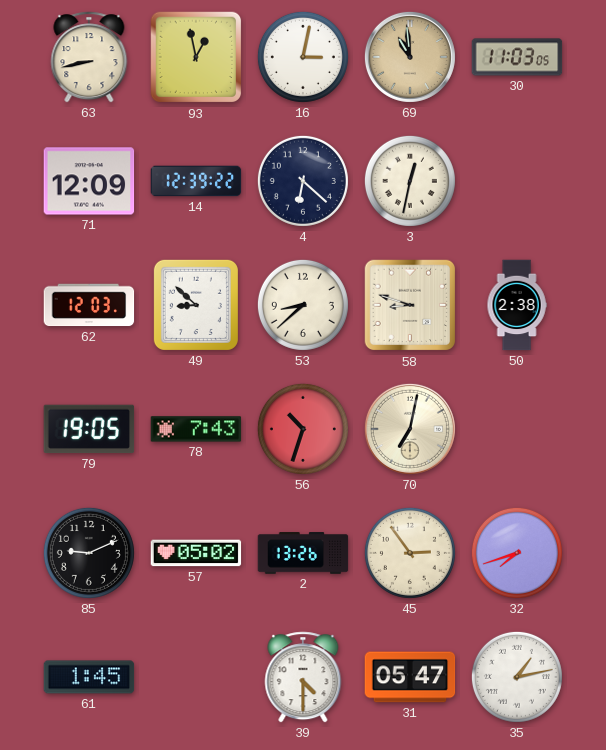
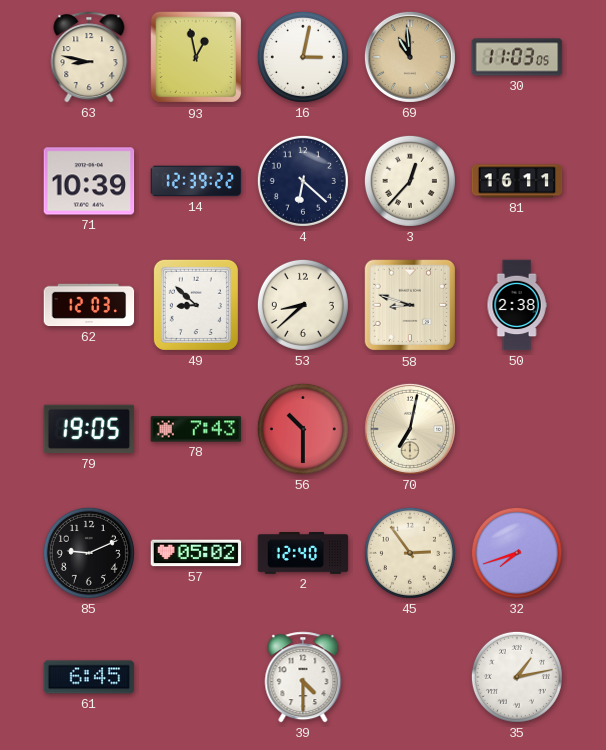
63: 8:43 -> 8:47 (89, 57)
71: 12:09 -> 10:39 (89, 181)
3: 12:32 -> 12:37 (410, 181)
81: none -> 16:11 (517, 181)
56: 10:33 -> 10:30 (303, 429)
2: 13:26 -> 12:40 (303, 553)
61: 1:45 -> 6:45 (89, 677)
31: 05:47 -> none (410, 677)
